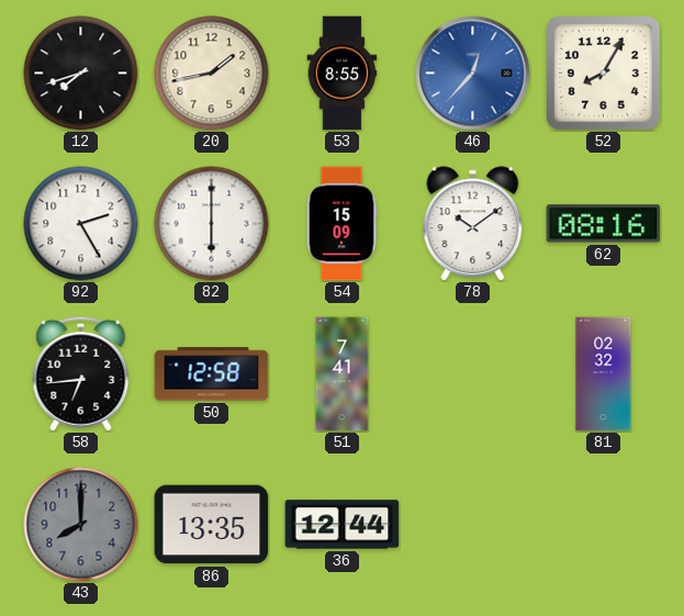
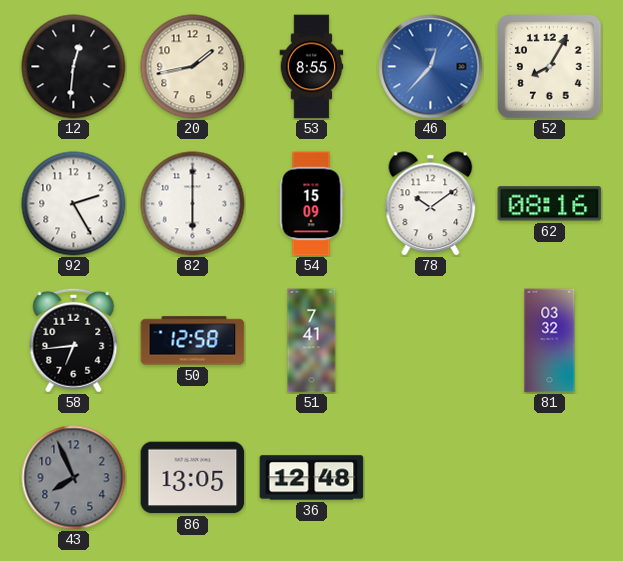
12: 7:42 -> 12:31 (74, 67)
81: 02:32 -> 03:32 (550, 341)
43: 8:00 -> 7:56 (74, 478)
86: 13:35 -> 13:05 (193, 478)
36: 12:44 -> 12:48 (312, 478)
